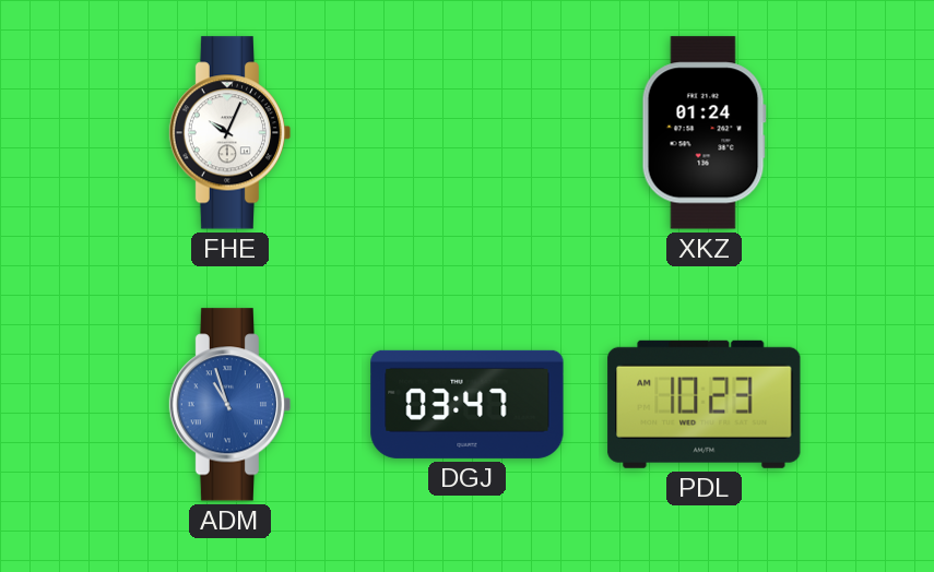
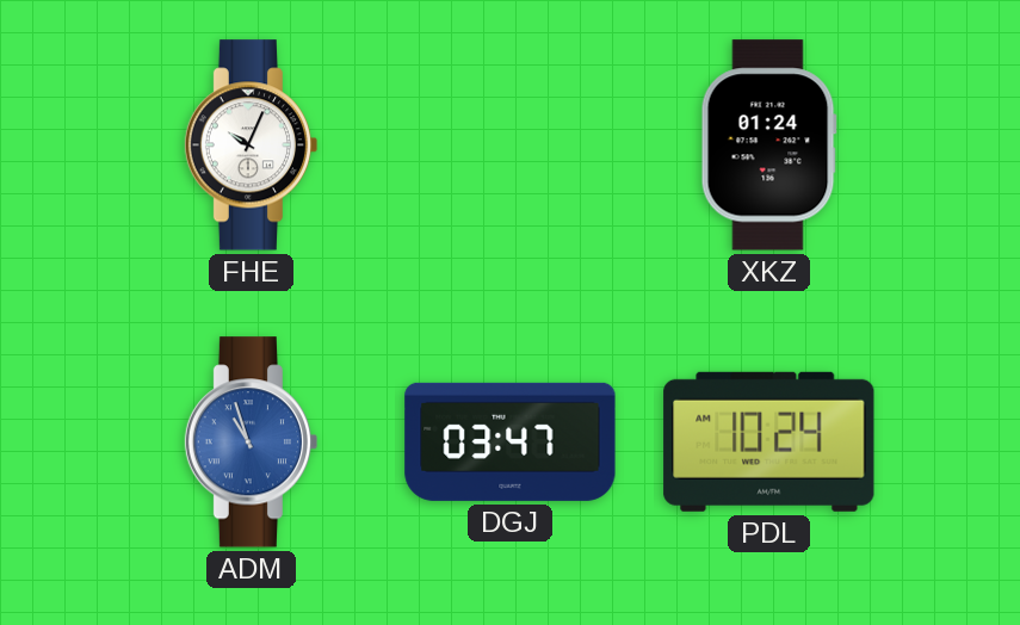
PDL: 10:23 -> 10:24 (769, 441)
